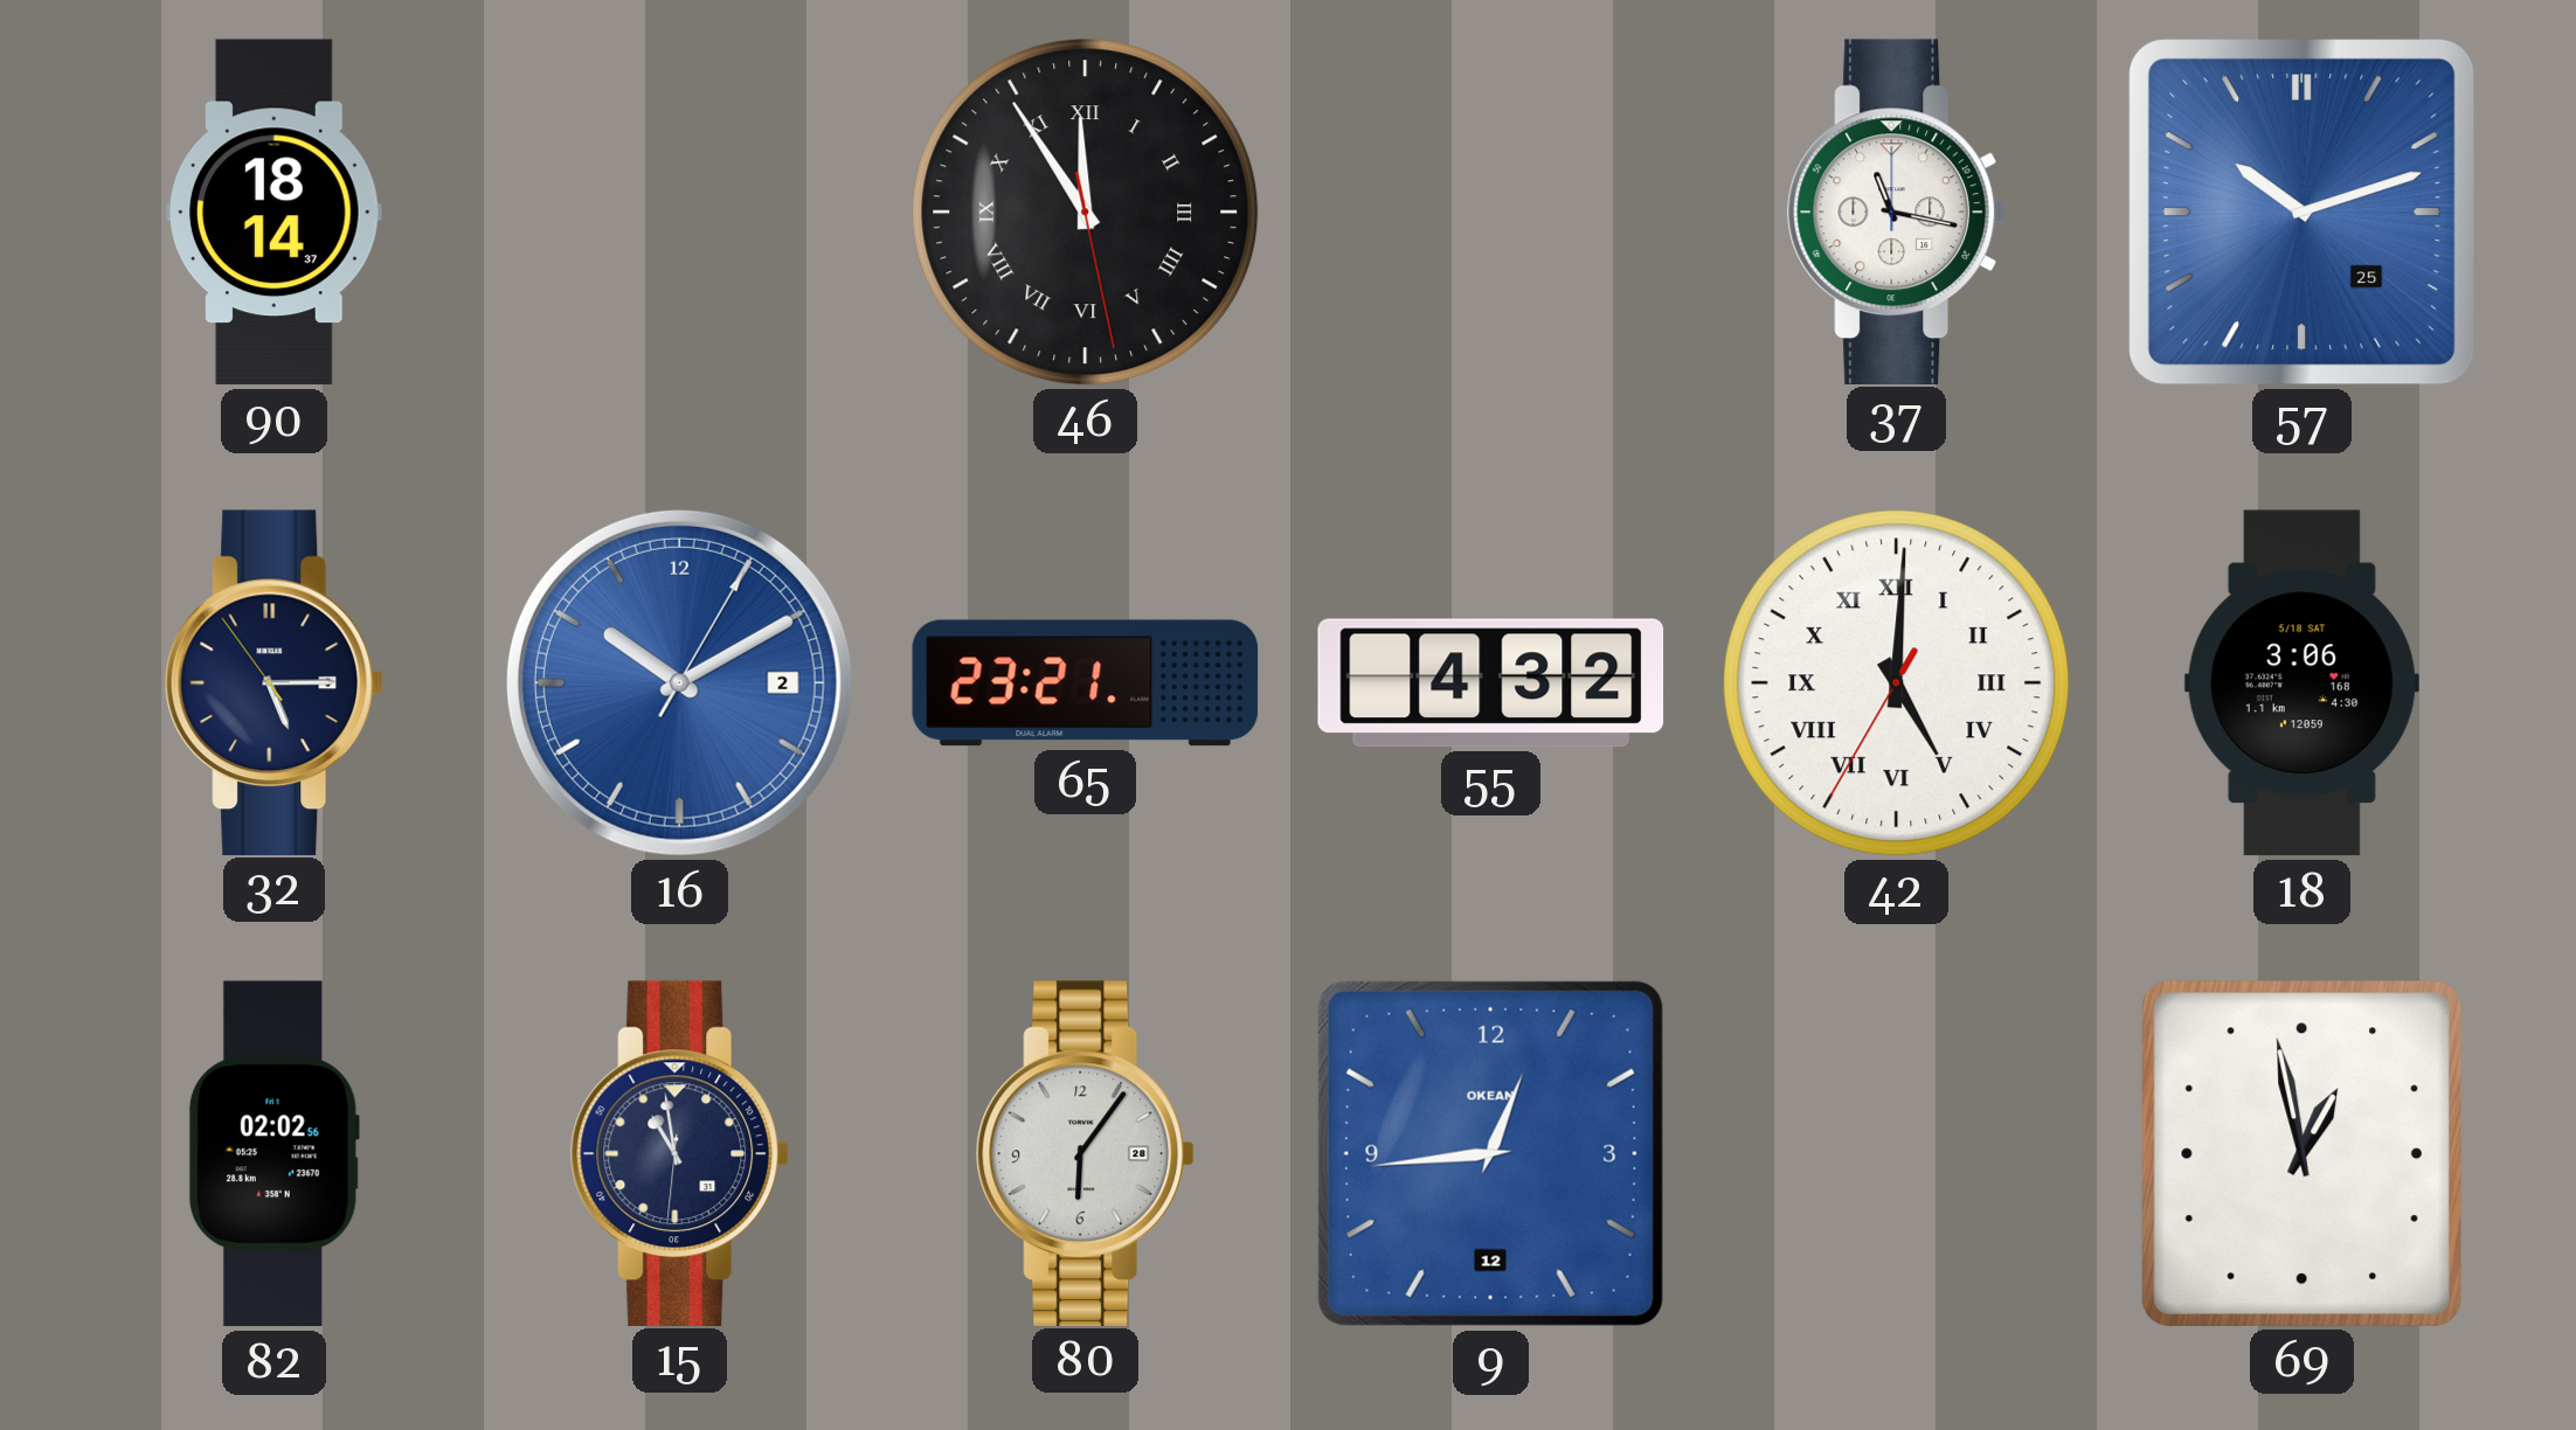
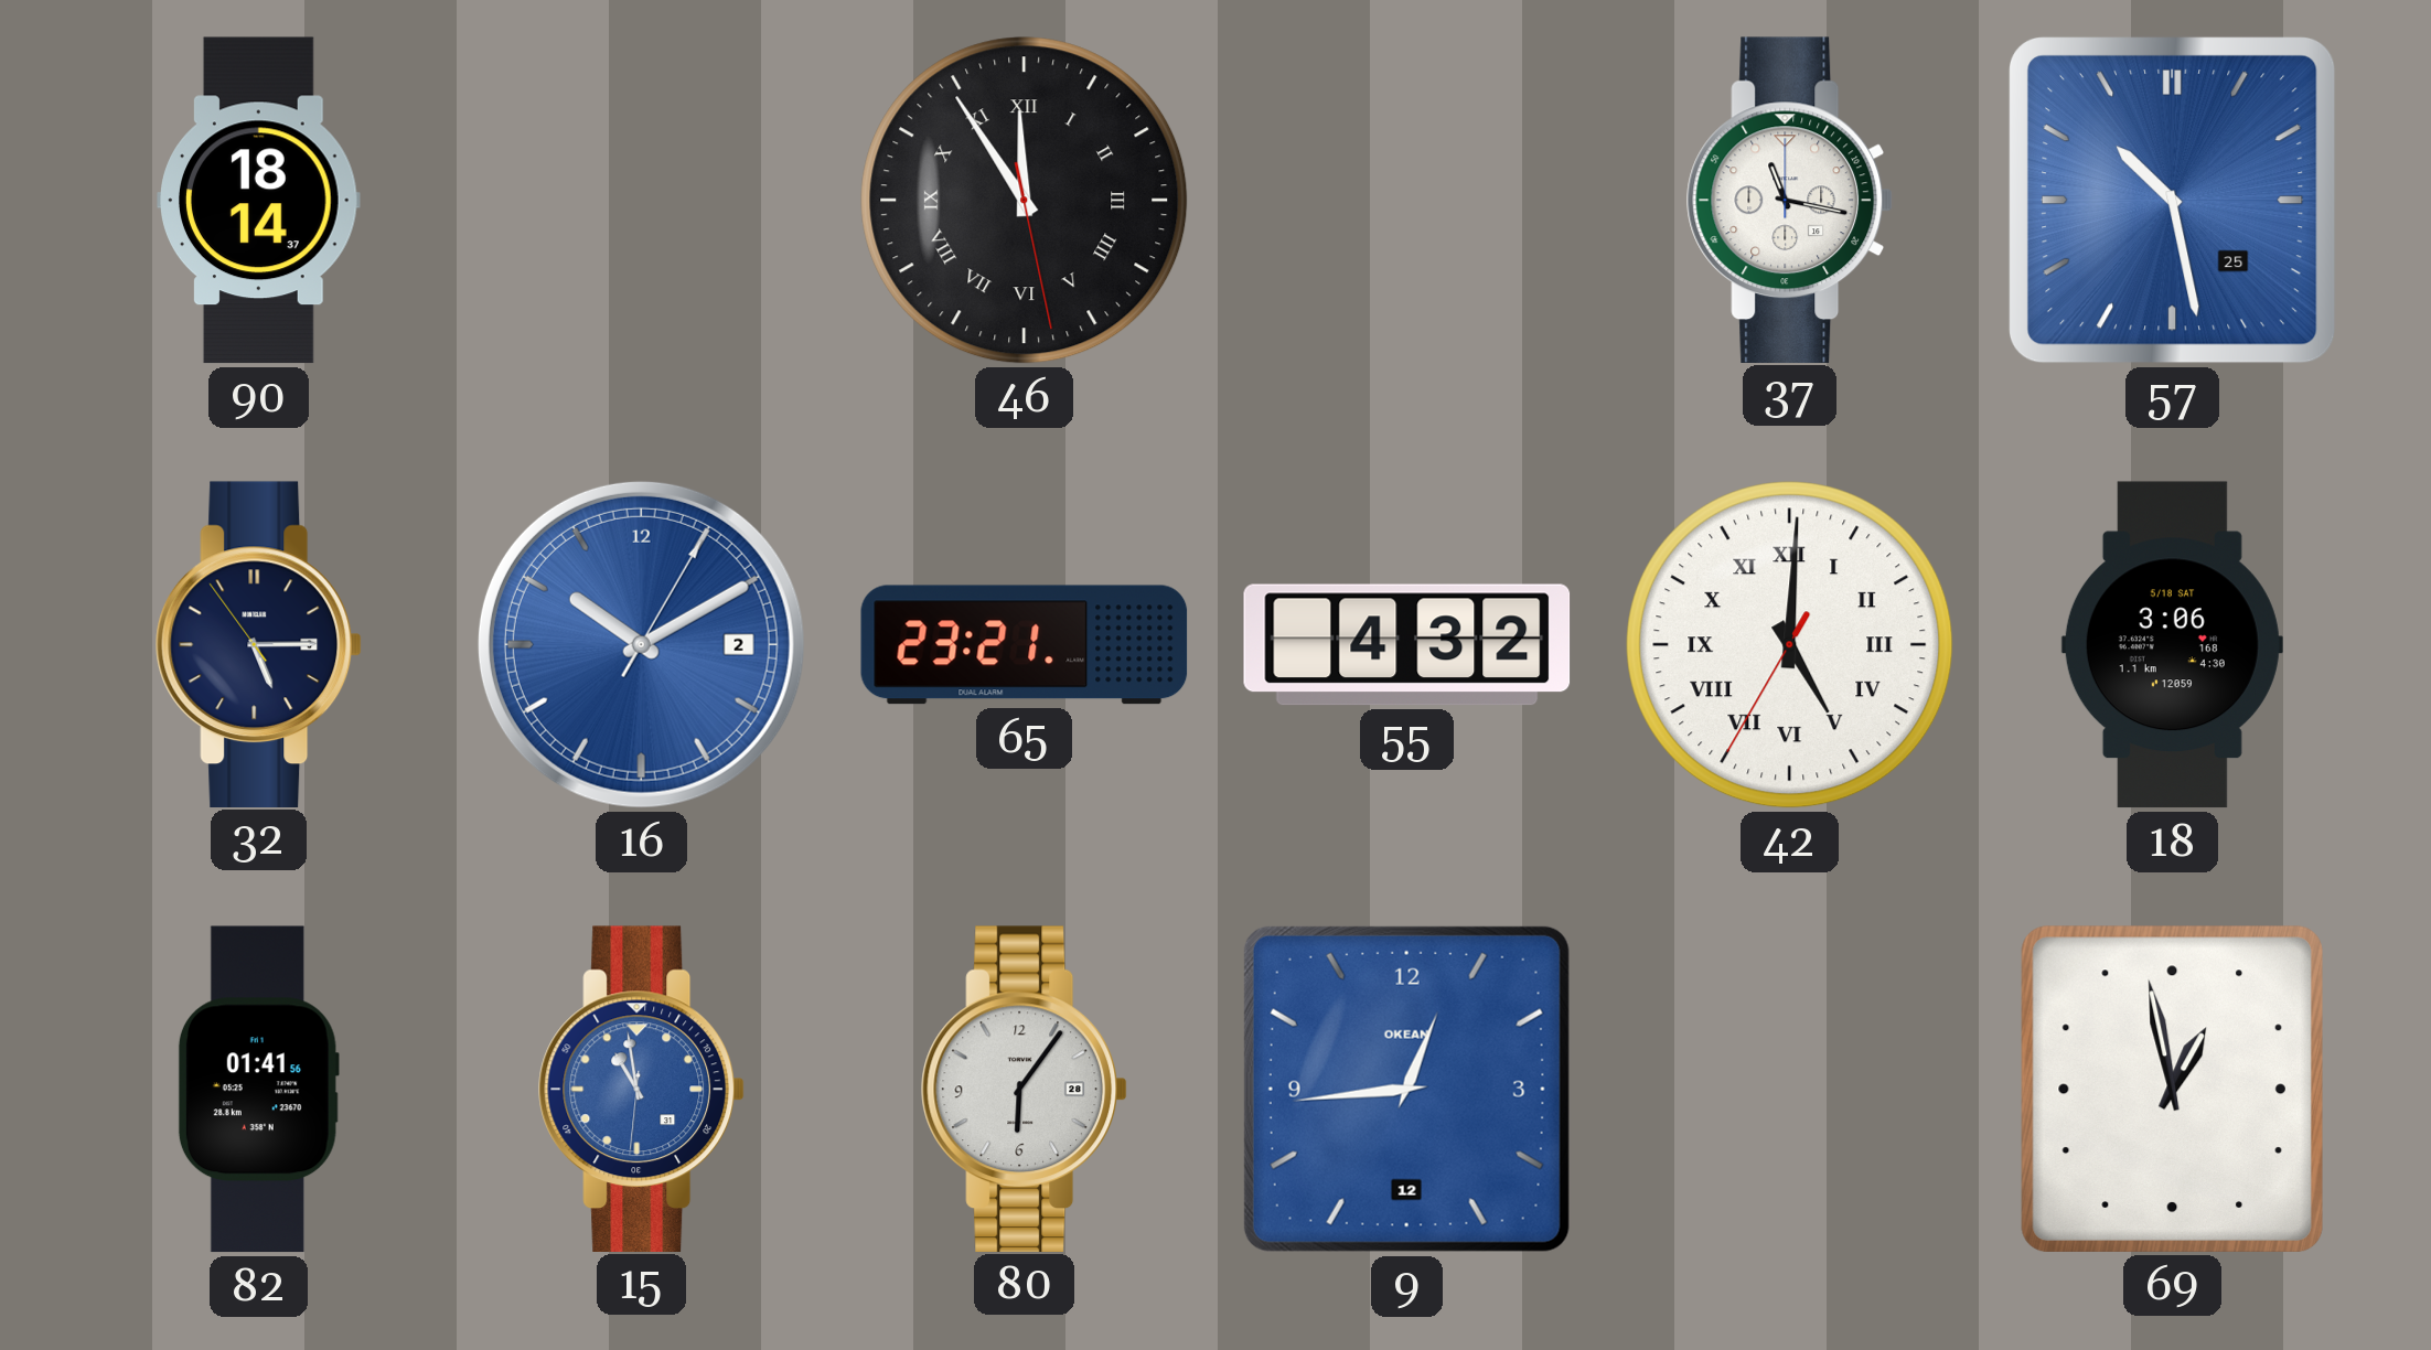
57: 10:12 -> 10:28 (2172, 200)
82: 02:02 -> 01:41 (258, 1090)
15 dial: navy -> blue (642, 1089)
